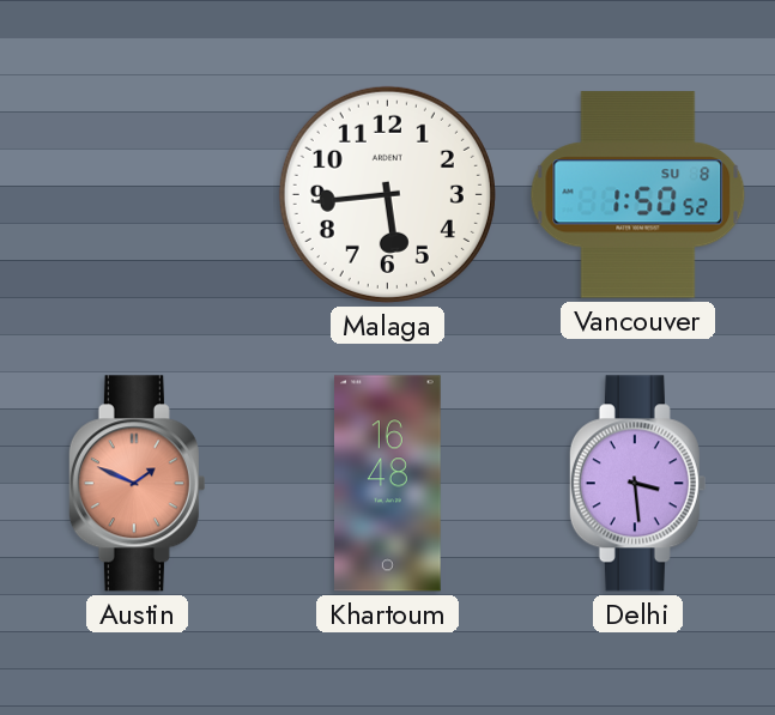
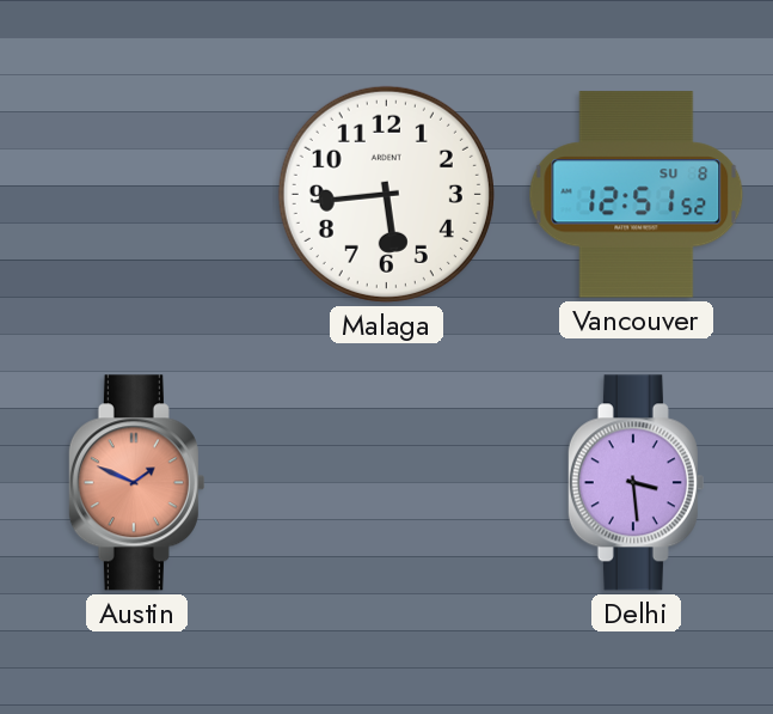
Vancouver: 1:50 -> 12:51 (637, 195)
Khartoum: 16:48 -> none (388, 484)
